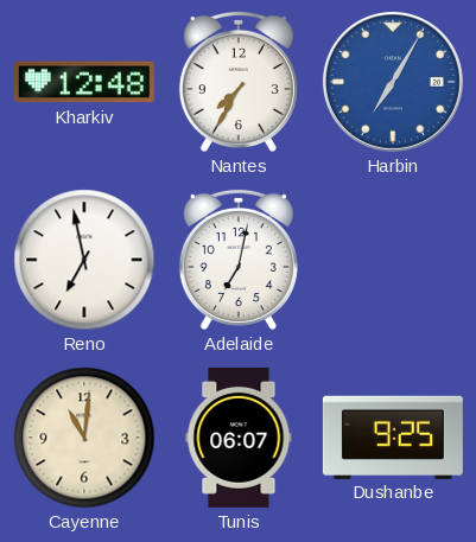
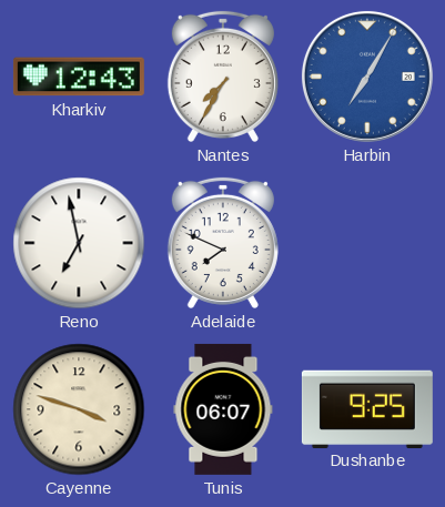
Kharkiv: 12:48 -> 12:43 (79, 77)
Adelaide: 7:02 -> 7:49 (223, 243)
Cayenne: 11:01 -> 3:48 (79, 409)
